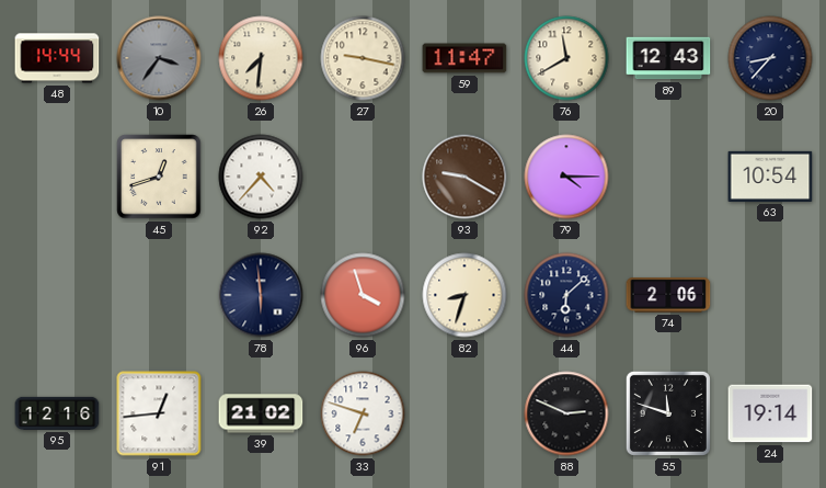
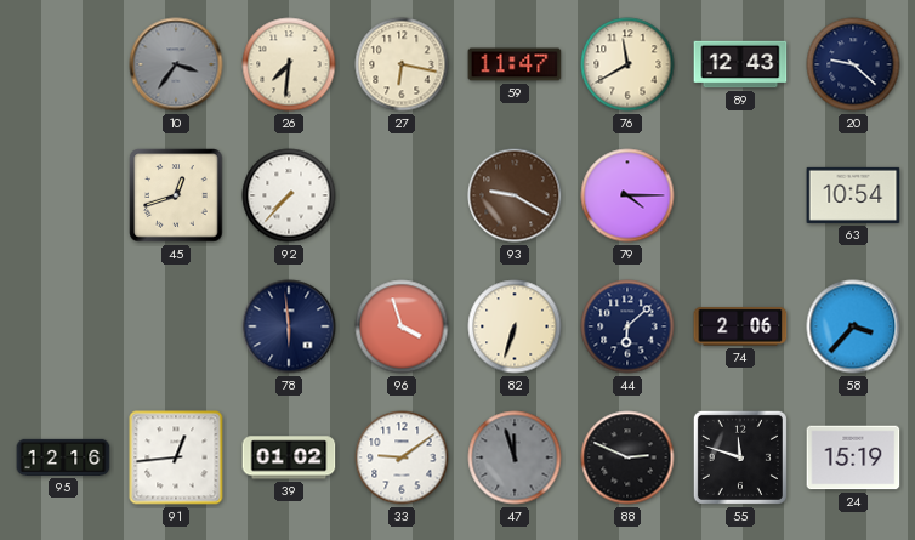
48: 14:44 -> none (57, 58)
27: 9:17 -> 6:17 (402, 64)
20: 8:37 -> 9:22 (853, 64)
92: 4:37 -> 7:37 (289, 195)
82: 8:33 -> 6:33 (515, 326)
58: none -> 3:37 (853, 326)
39: 21:02 -> 01:02 (289, 457)
33: 6:48 -> 9:09 (402, 457)
47: none -> 11:57 (515, 457)
24: 19:14 -> 15:19 (853, 457)
